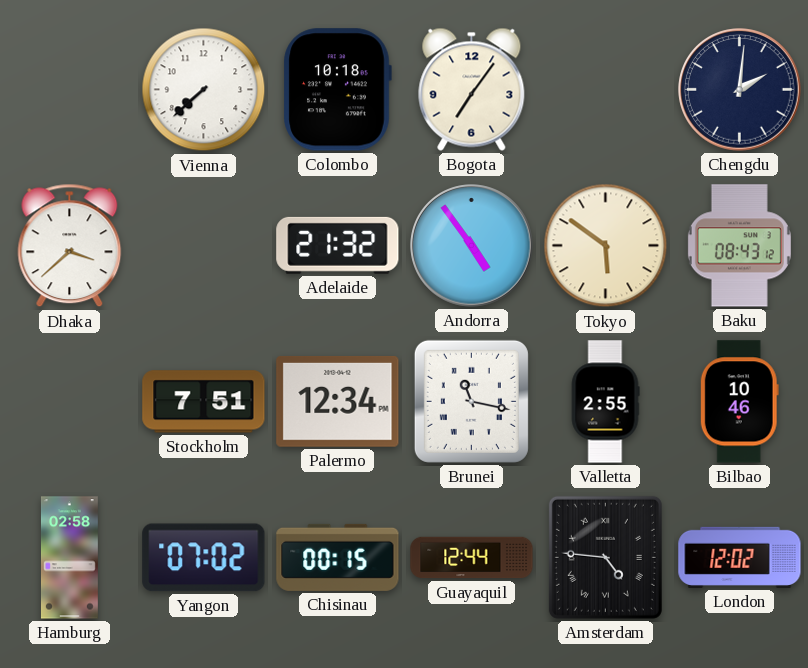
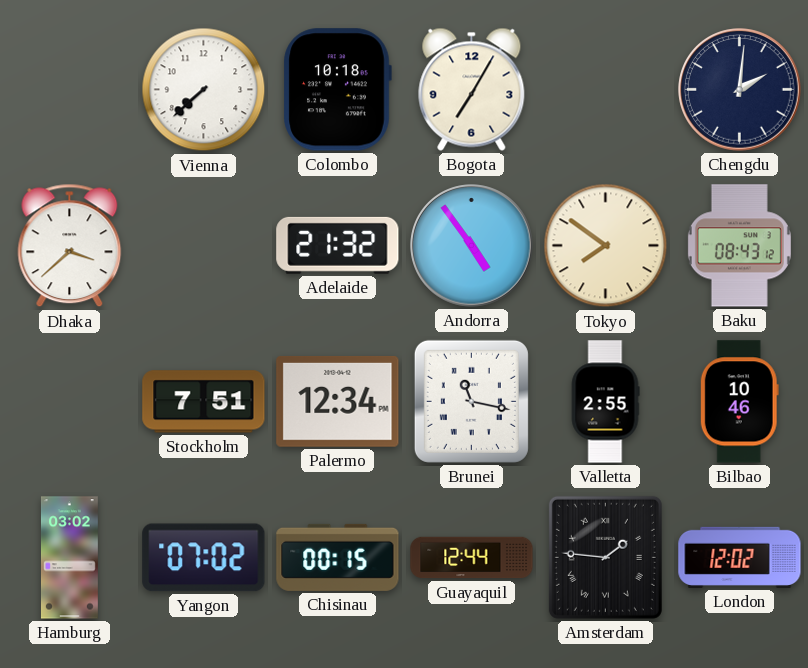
Bogota: 7:06 -> 7:05 (472, 89)
Tokyo: 5:51 -> 7:51 (606, 246)
Hamburg: 02:58 -> 03:02 (69, 558)
Amsterdam: 4:46 -> 1:46 (605, 557)
